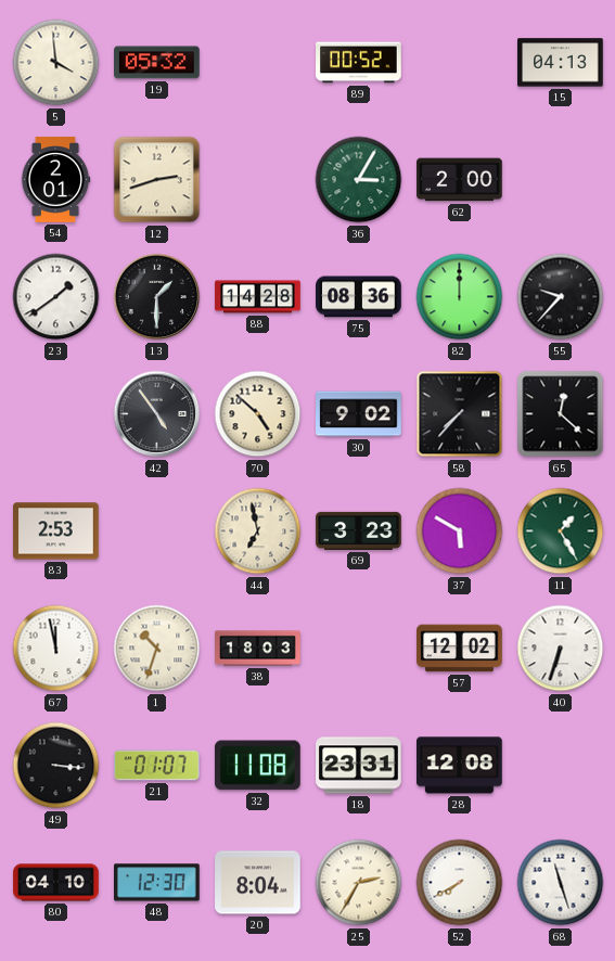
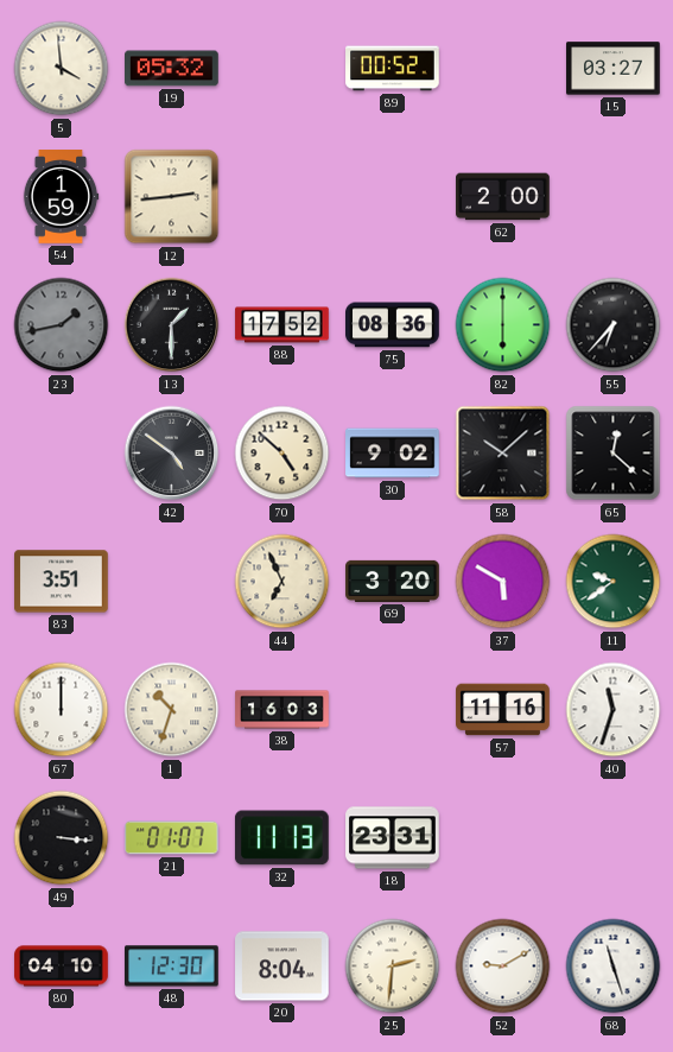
15: 04:13 -> 03:27 (614, 69)
54: 2:01 -> 1:59 (61, 197)
12: 2:42 -> 2:44 (172, 197)
36: 3:05 -> none (359, 180)
23: 1:39 -> 1:43 (62, 325)
23 dial: white -> grey (62, 325)
88: 14:28 -> 17:52 (282, 325)
82: 12:00 -> 6:00 (503, 325)
55: 9:37 -> 6:37 (614, 325)
42: 4:54 -> 4:51 (172, 454)
58: 7:37 -> 10:08 (503, 454)
83: 2:53 -> 3:51 (62, 582)
44: 6:58 -> 6:56 (282, 582)
69: 3:23 -> 3:20 (393, 581)
11: 1:25 -> 9:39 (614, 582)
67: 11:58 -> 12:00 (62, 710)
38: 18:03 -> 16:03 (282, 710)
57: 12:02 -> 11:16 (503, 710)
40: 6:33 -> 11:33 (614, 710)
32: 11:08 -> 11:13 (282, 838)
28: 12:08 -> none (460, 766)
25: 2:35 -> 2:31 (393, 967)
52: 7:40 -> 9:10 (503, 967)
